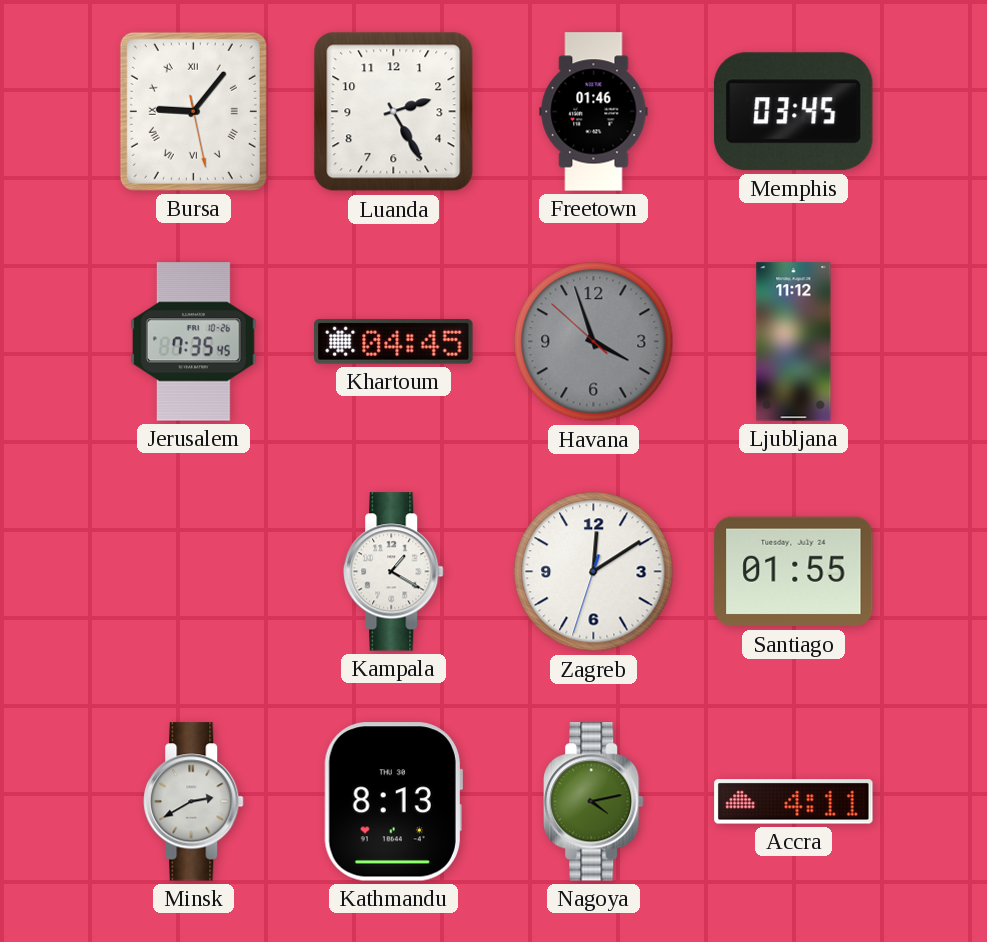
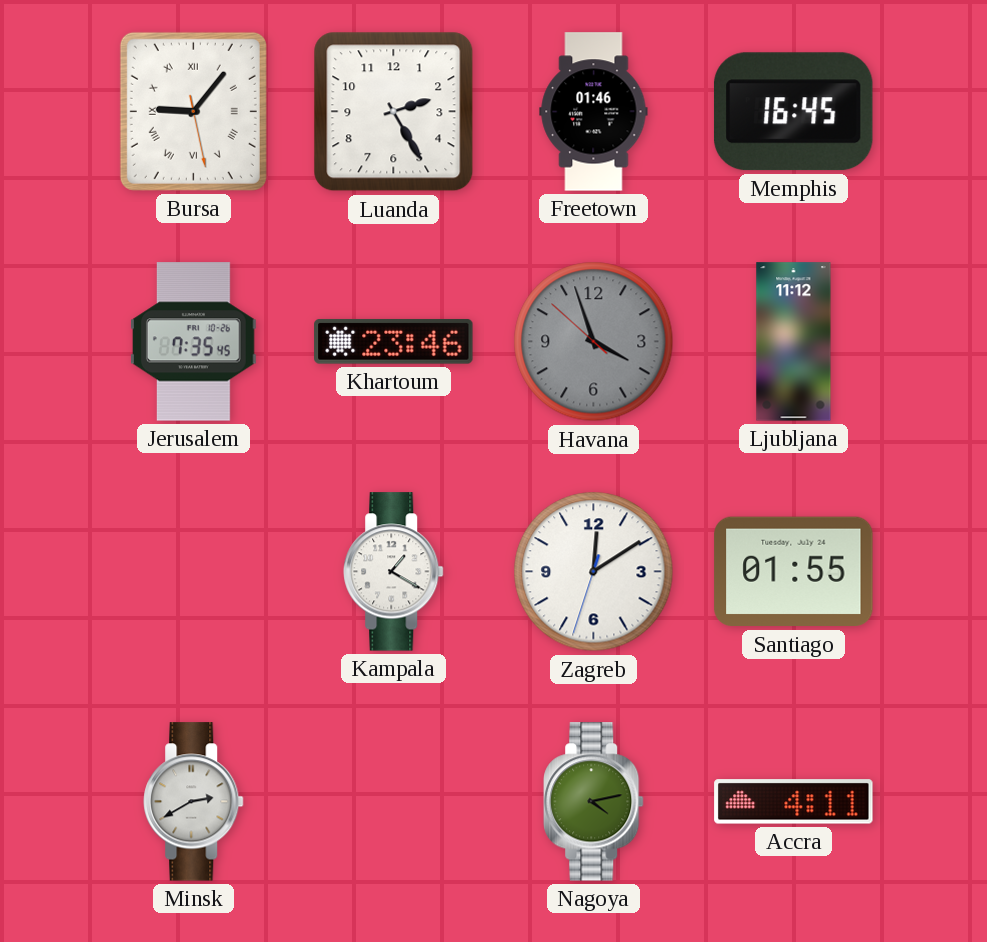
Memphis: 03:45 -> 16:45 (793, 112)
Khartoum: 04:45 -> 23:46 (394, 342)
Kathmandu: 8:13 -> none (393, 802)
